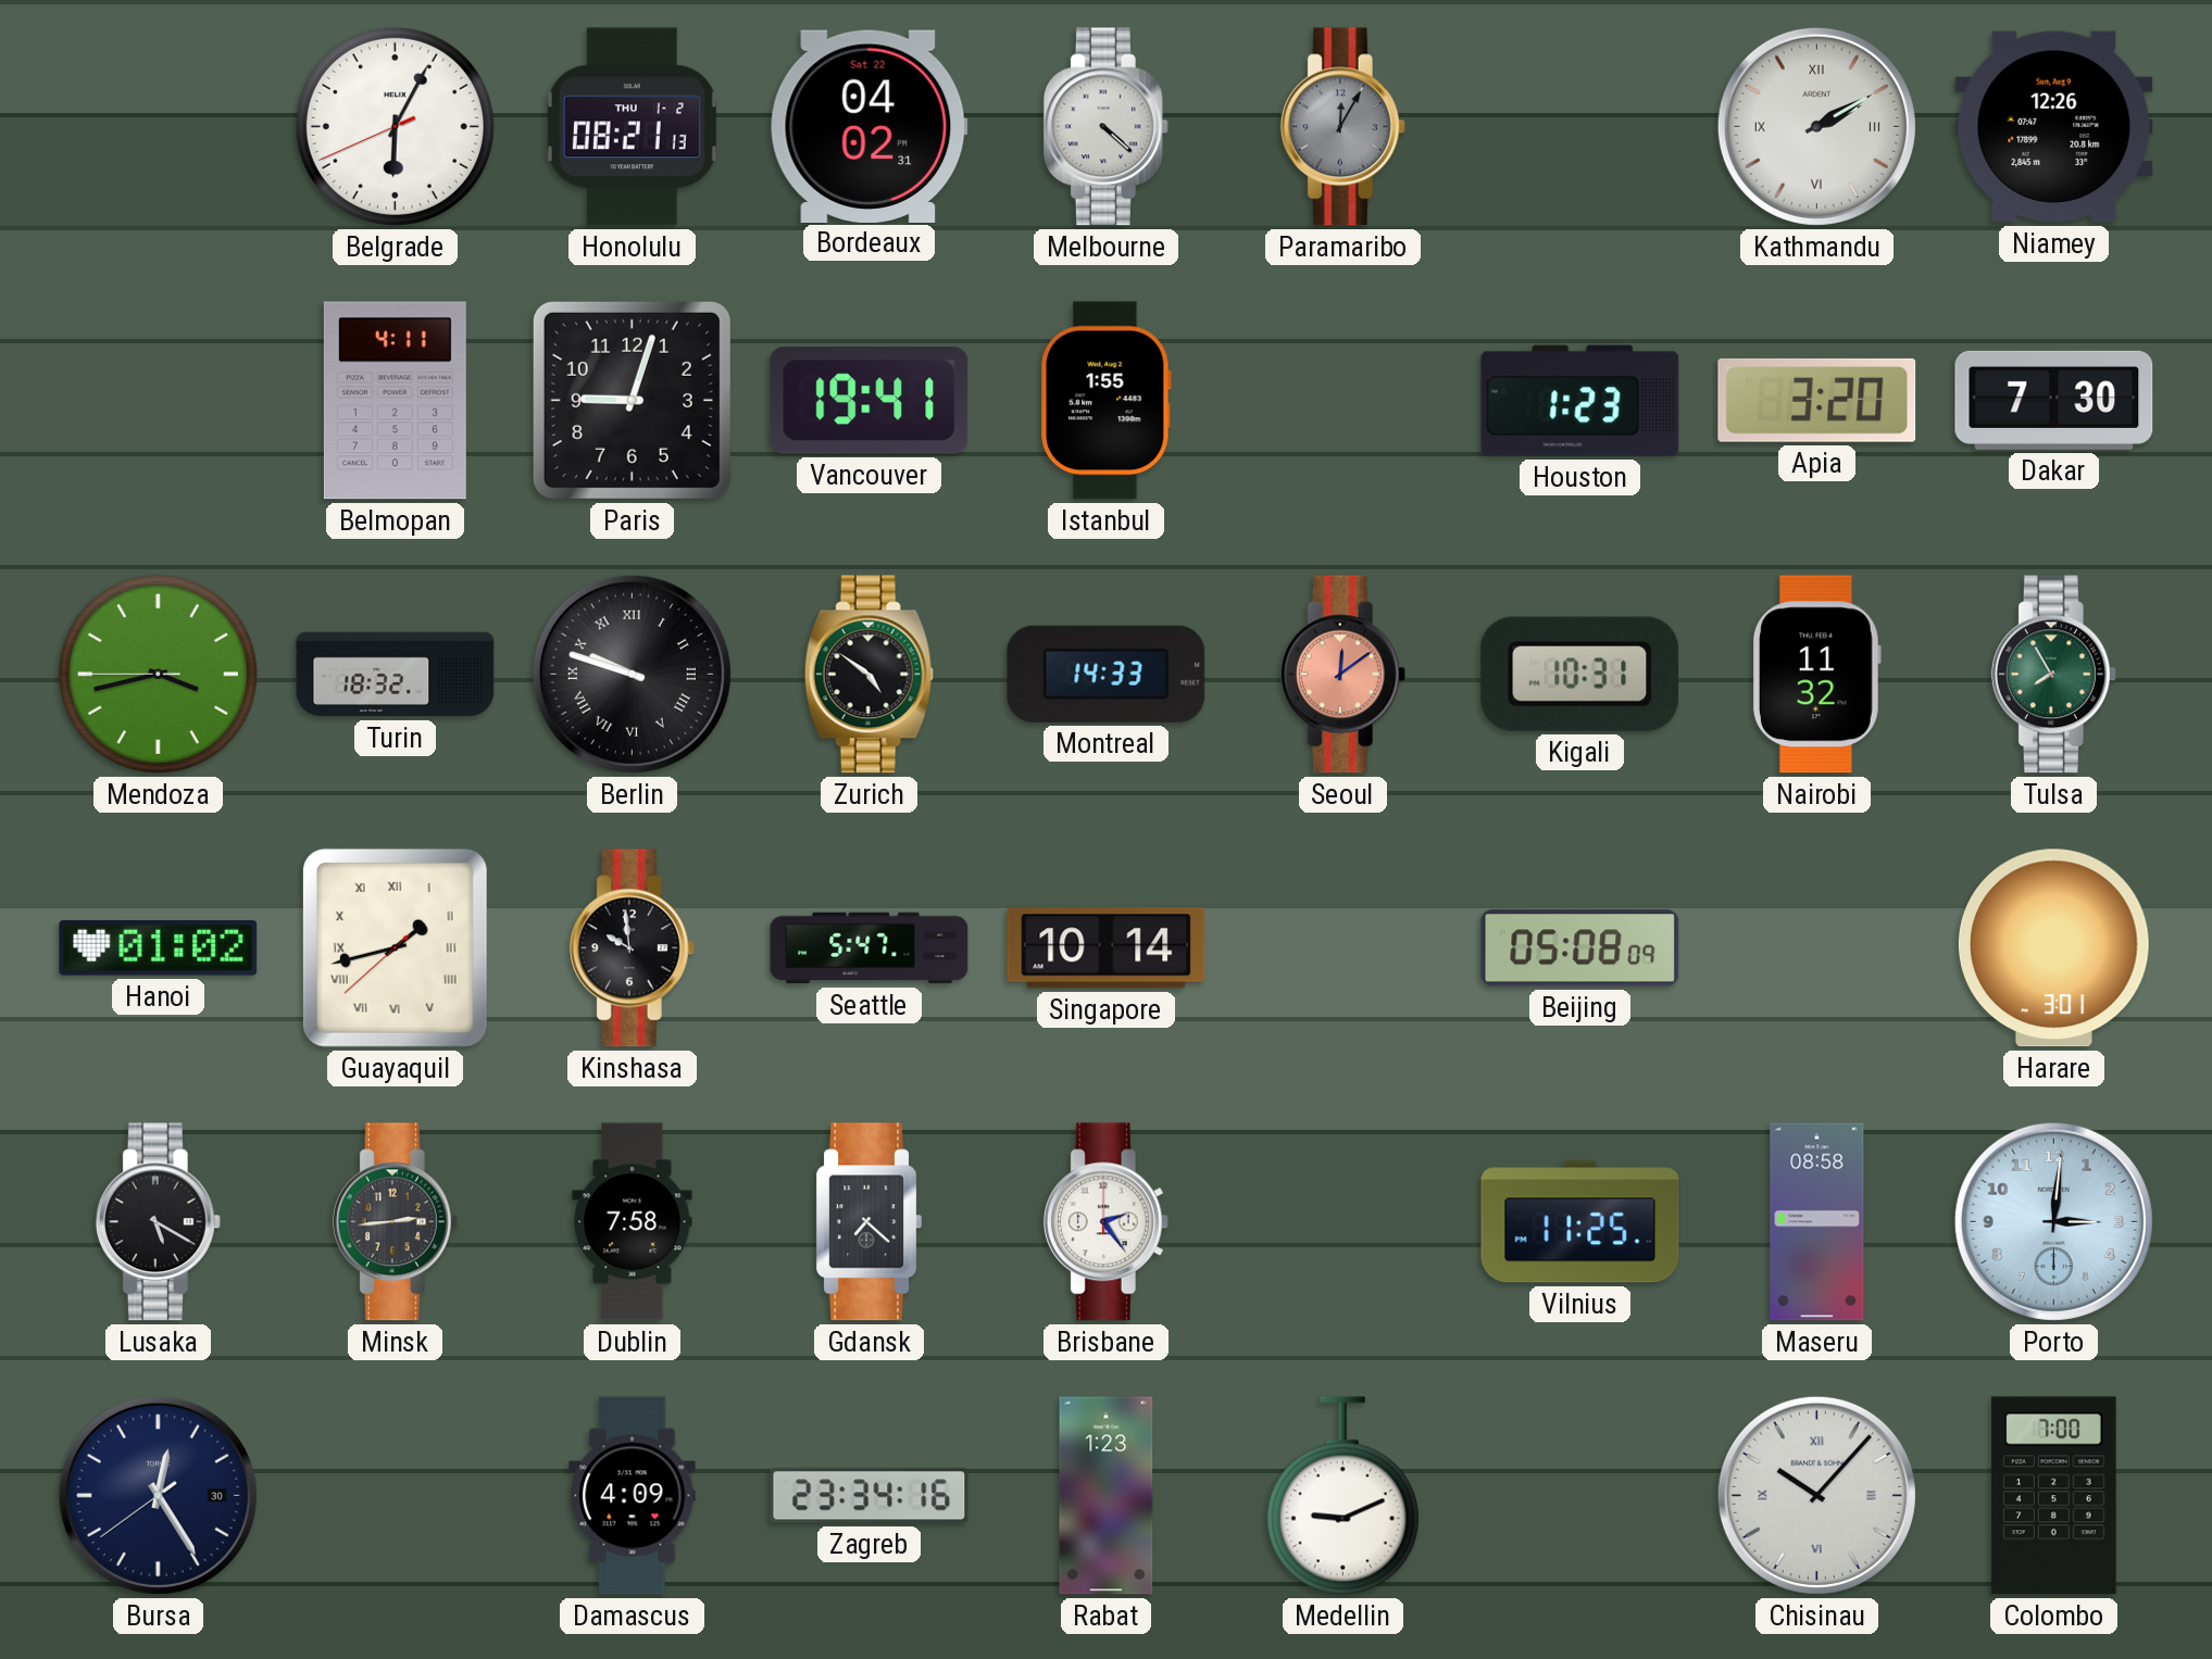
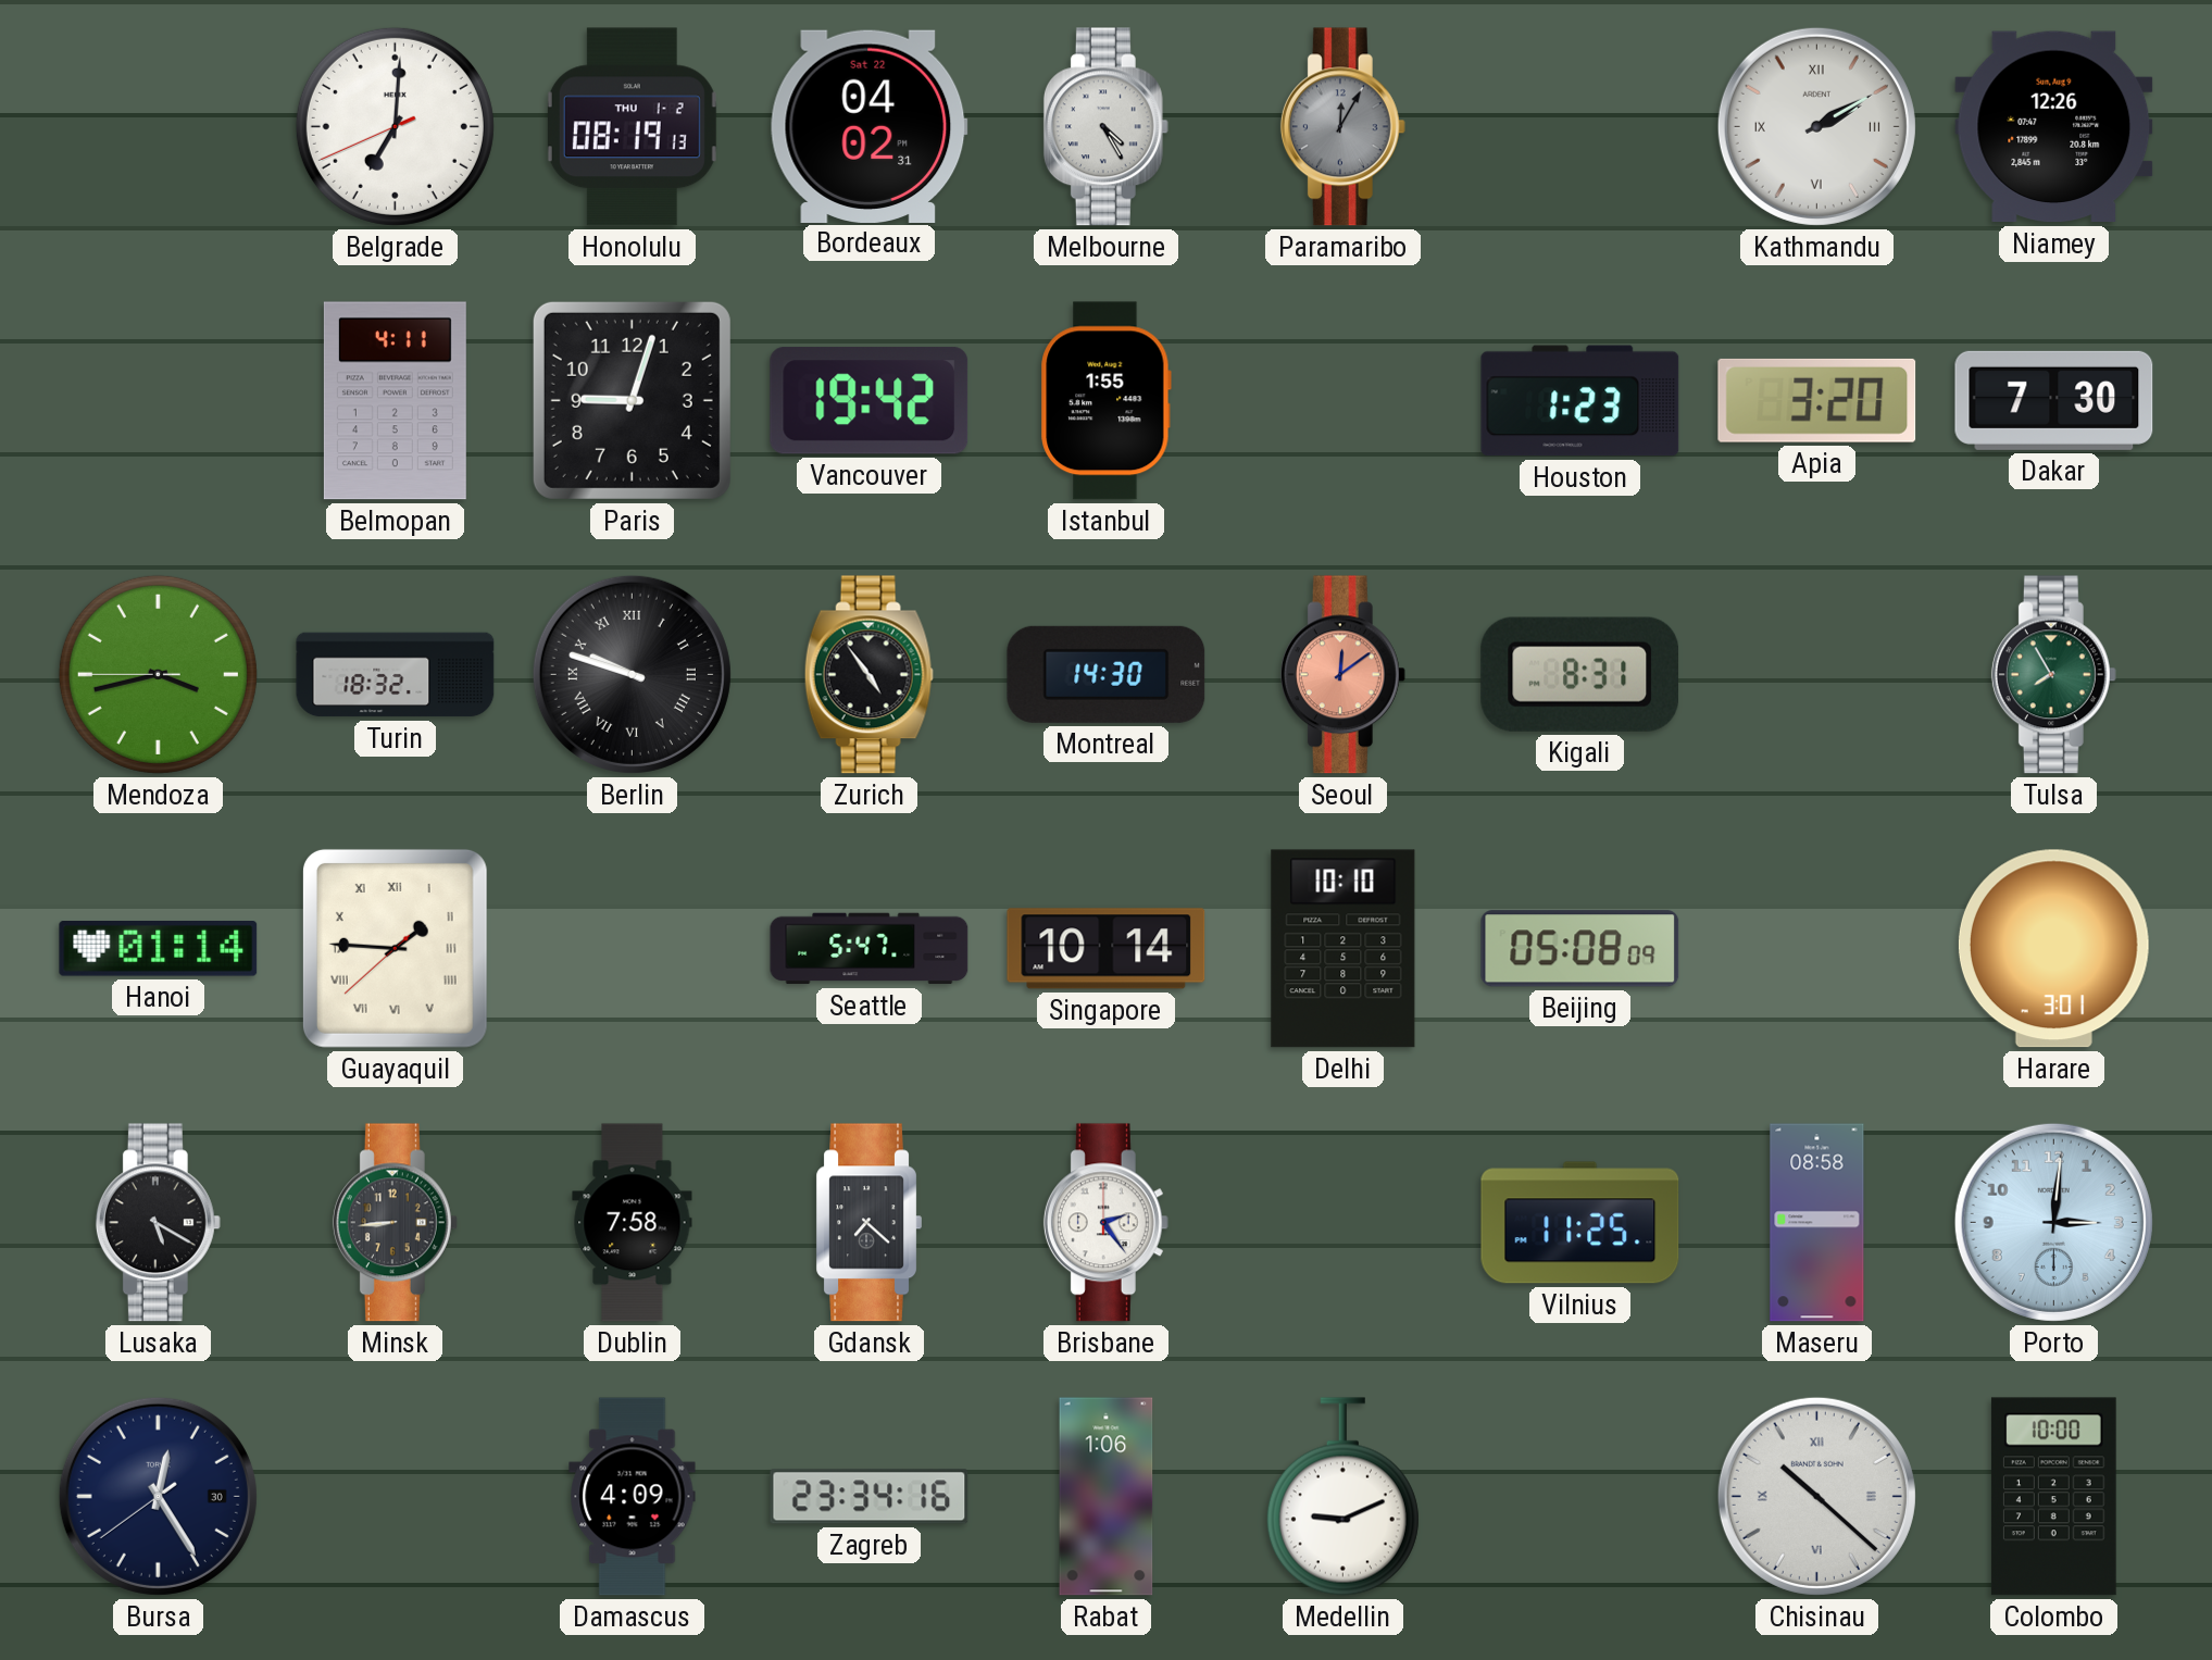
Belgrade: 6:04 -> 7:00 (395, 126)
Honolulu: 08:21 -> 08:19 (632, 127)
Melbourne: 4:22 -> 4:25 (1105, 127)
Vancouver: 19:41 -> 19:42 (870, 401)
Zurich: 4:51 -> 4:54 (868, 675)
Montreal: 14:33 -> 14:30 (1107, 674)
Kigali: 10:31 -> 8:31 (1579, 674)
Nairobi: 11:32 -> none (1817, 675)
Hanoi: 01:02 -> 01:14 (159, 949)
Guayaquil: 1:42 -> 1:45 (395, 948)
Kinshasa: 9:59 -> none (632, 948)
Delhi: none -> 10:10 (1344, 949)
Minsk: 2:44 -> 8:44 (395, 1223)
Rabat: 1:23 -> 1:06 (1107, 1497)
Chisinau: 10:07 -> 10:22 (1816, 1496)
Colombo: 7:00 -> 10:00 (2053, 1497)
